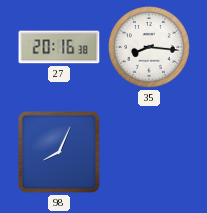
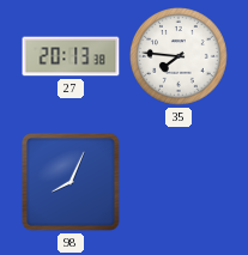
27: 20:16 -> 20:13 (71, 56)
35: 8:16 -> 7:46 (180, 57)
